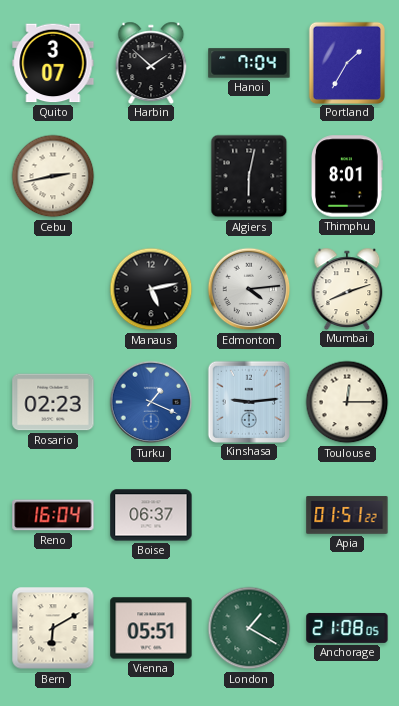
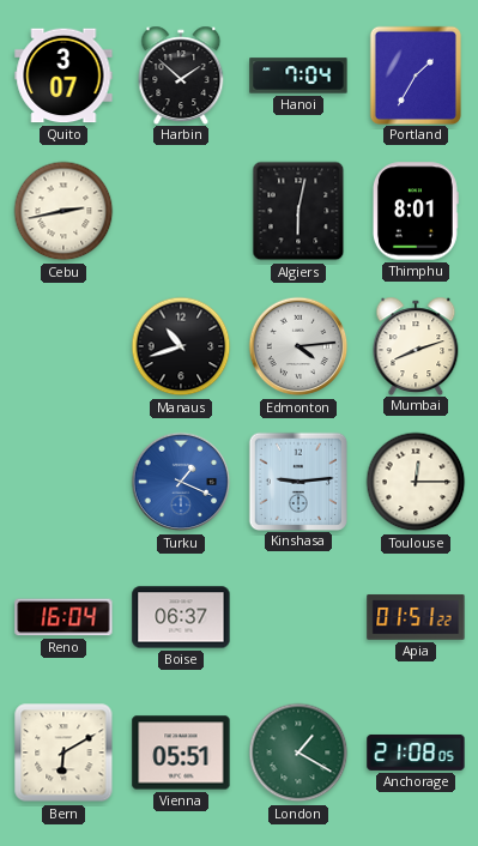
Manaus: 5:13 -> 10:42 (181, 346)
Rosario: 02:23 -> none (53, 402)
